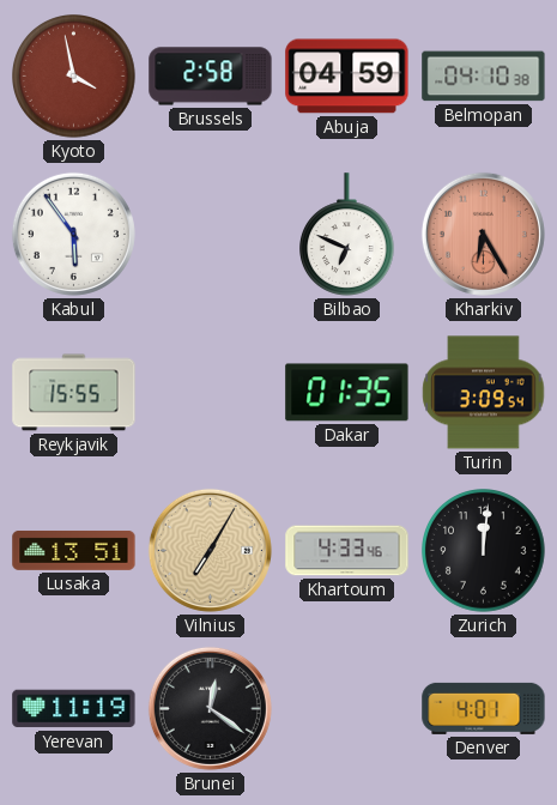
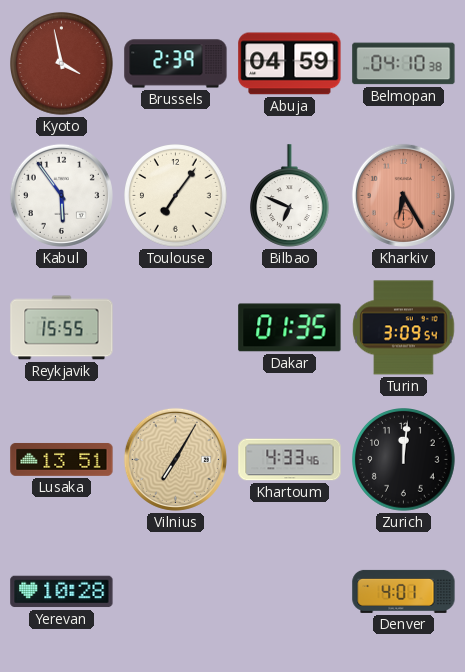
Brussels: 2:58 -> 2:39 (176, 64)
Toulouse: none -> 7:06 (176, 196)
Yerevan: 11:19 -> 10:28 (62, 592)
Brunei: 12:21 -> none (210, 708)
